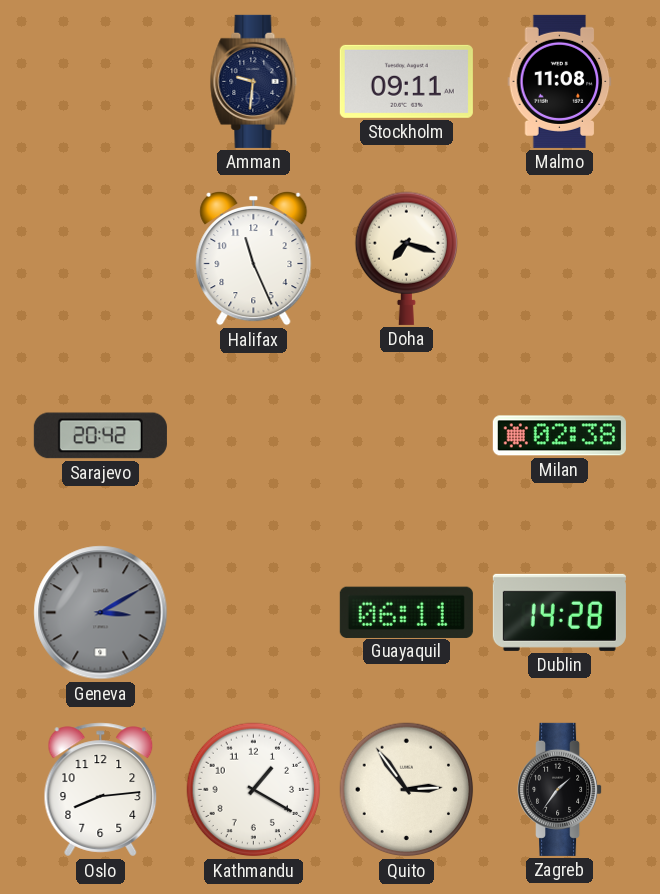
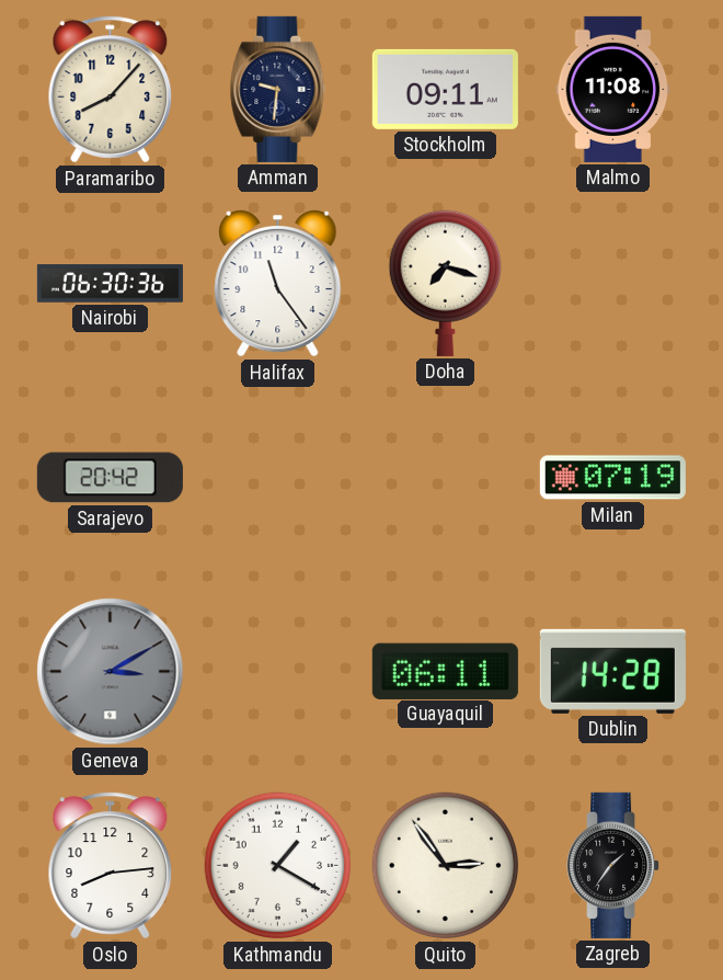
Paramaribo: none -> 8:07 (111, 90)
Nairobi: none -> 06:30 (110, 284)
Halifax: 11:26 -> 11:24 (278, 283)
Milan: 02:38 -> 07:19 (612, 478)
